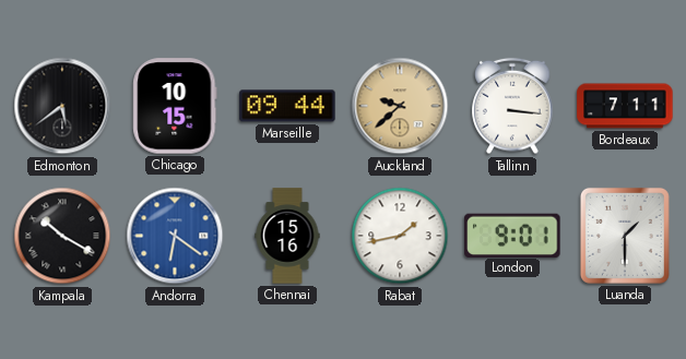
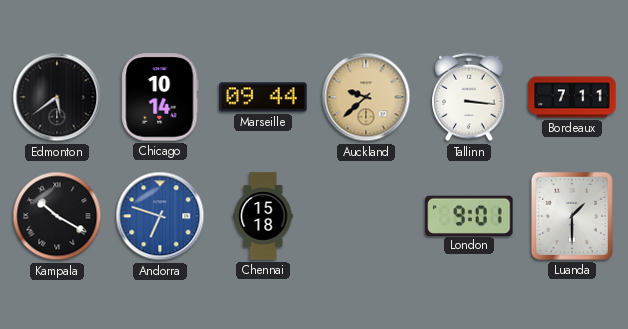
Chicago: 10:15 -> 10:14 (160, 97)
Andorra: 6:21 -> 6:48 (160, 216)
Chennai: 15:16 -> 15:18 (263, 216)
Rabat: 1:43 -> none (400, 236)
